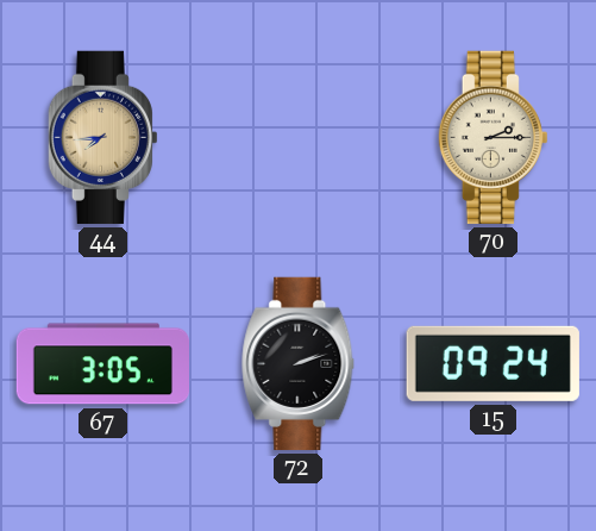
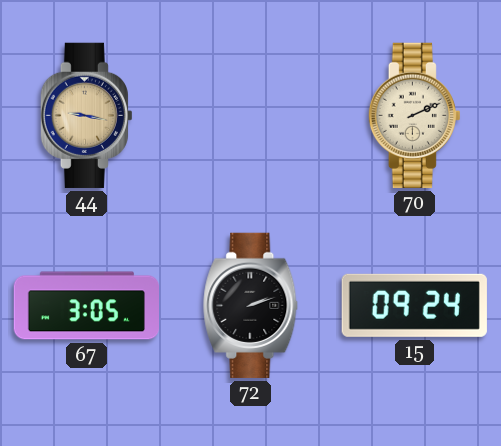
44: 7:44 -> 9:17 (86, 115)
70: 2:15 -> 2:11 (414, 115)
